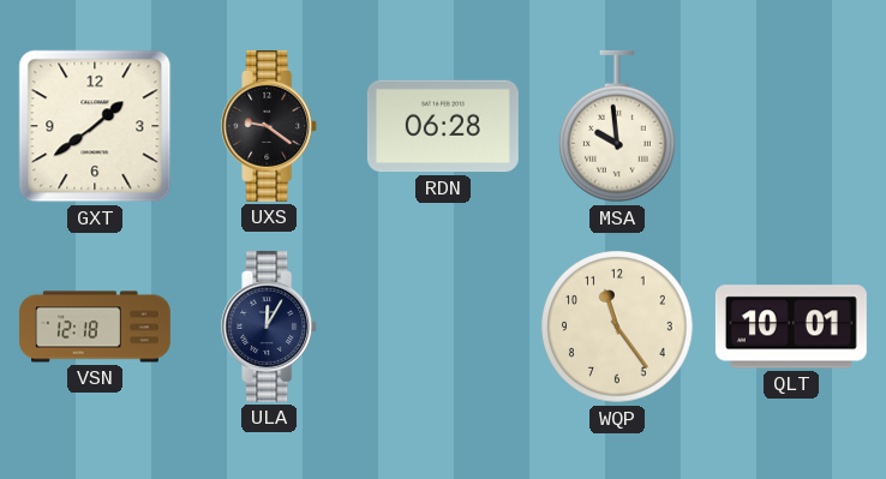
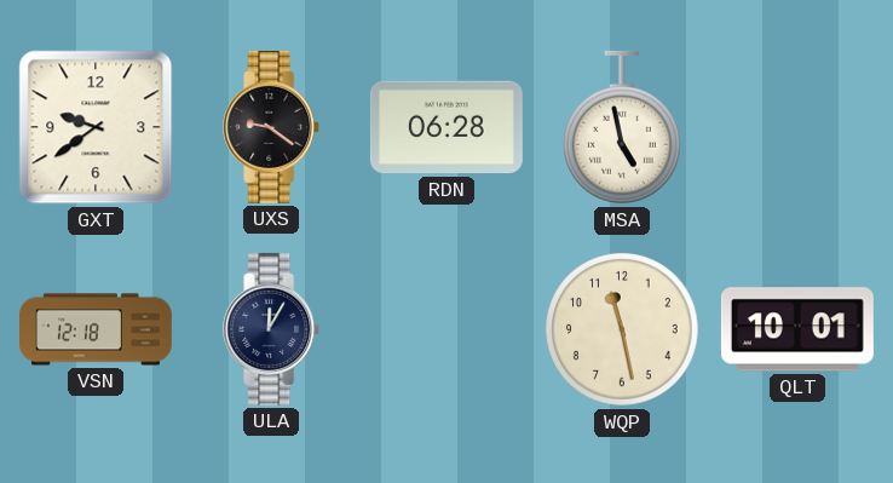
GXT: 1:39 -> 9:39 (96, 127)
MSA: 9:59 -> 4:58 (622, 127)
WQP: 11:24 -> 11:28 (623, 330)
